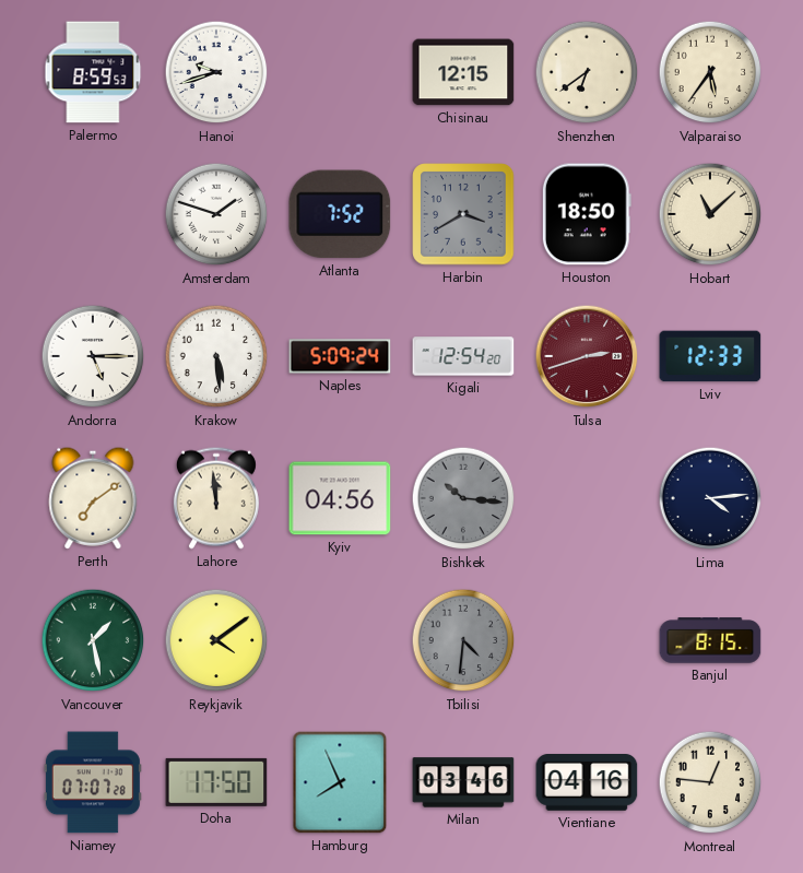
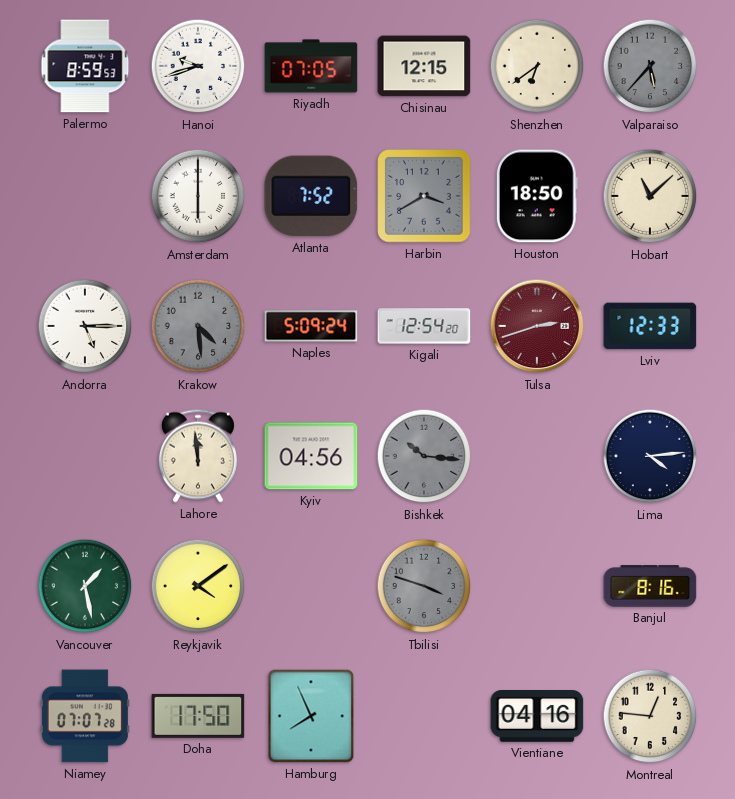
Riyadh: none -> 07:05 (311, 66)
Valparaiso: 5:36 -> 5:37 (650, 66)
Valparaiso dial: cream -> grey (650, 66)
Amsterdam: 1:48 -> 6:00 (198, 196)
Krakow: 5:29 -> 4:29 (198, 326)
Krakow dial: white -> grey (198, 326)
Perth: 7:09 -> none (93, 498)
Tbilisi: 4:31 -> 3:48 (424, 586)
Banjul: 8:15 -> 8:16 (650, 586)
Milan: 03:46 -> none (463, 782)
